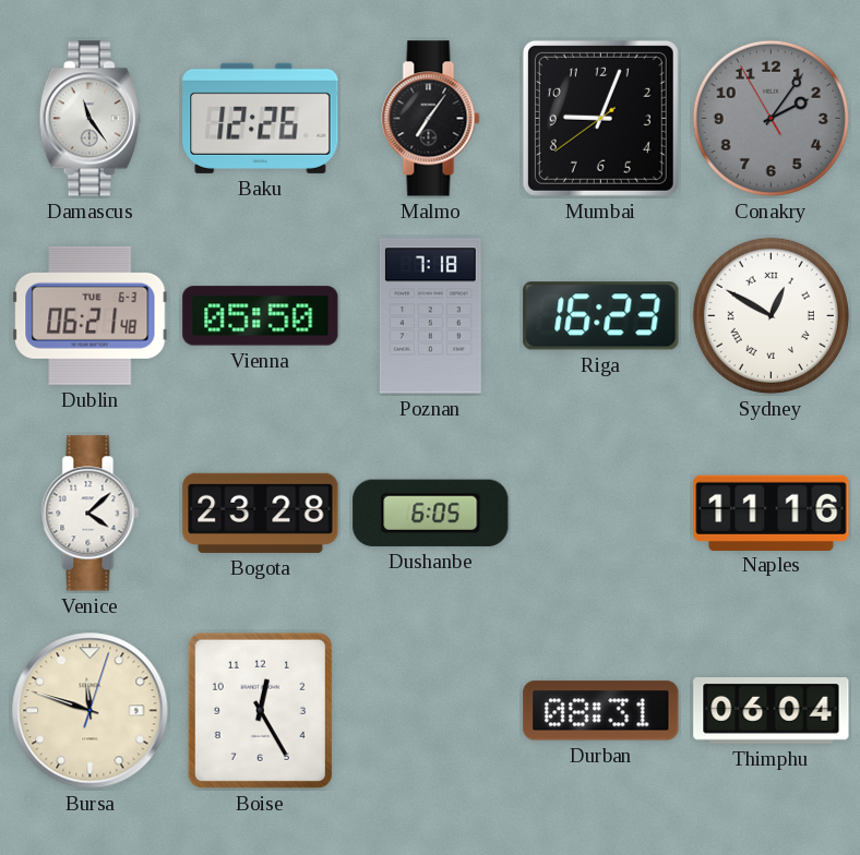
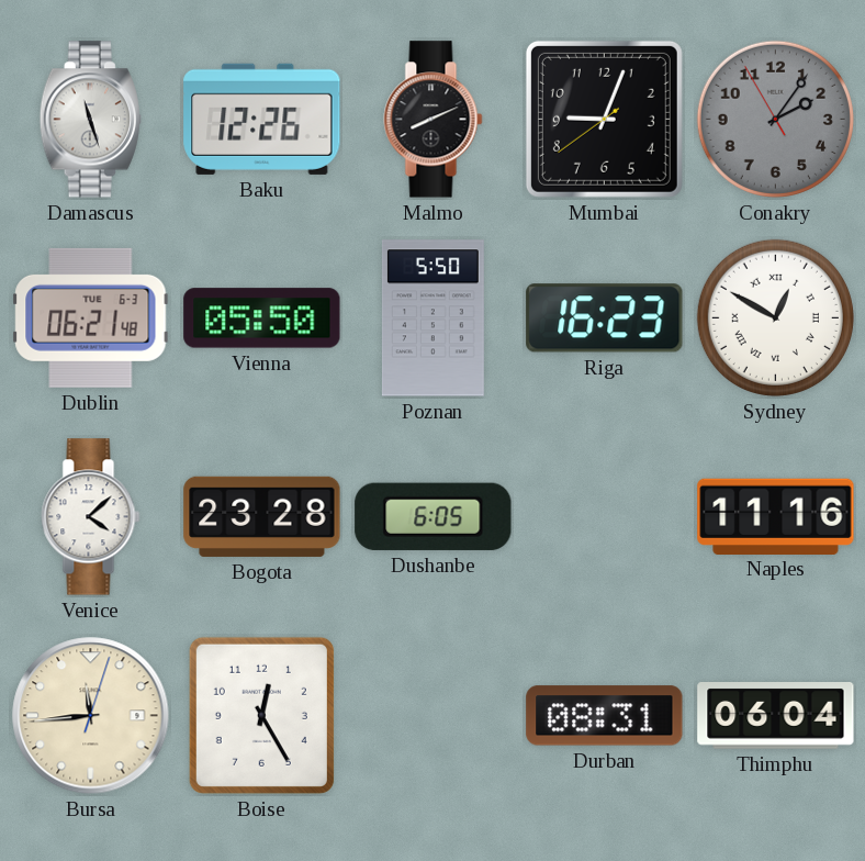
Damascus: 11:24 -> 11:27 (90, 120)
Malmo: 7:06 -> 8:11 (434, 120)
Poznan: 7:18 -> 5:50 (432, 318)
Bursa: 11:48 -> 11:44 (91, 716)
